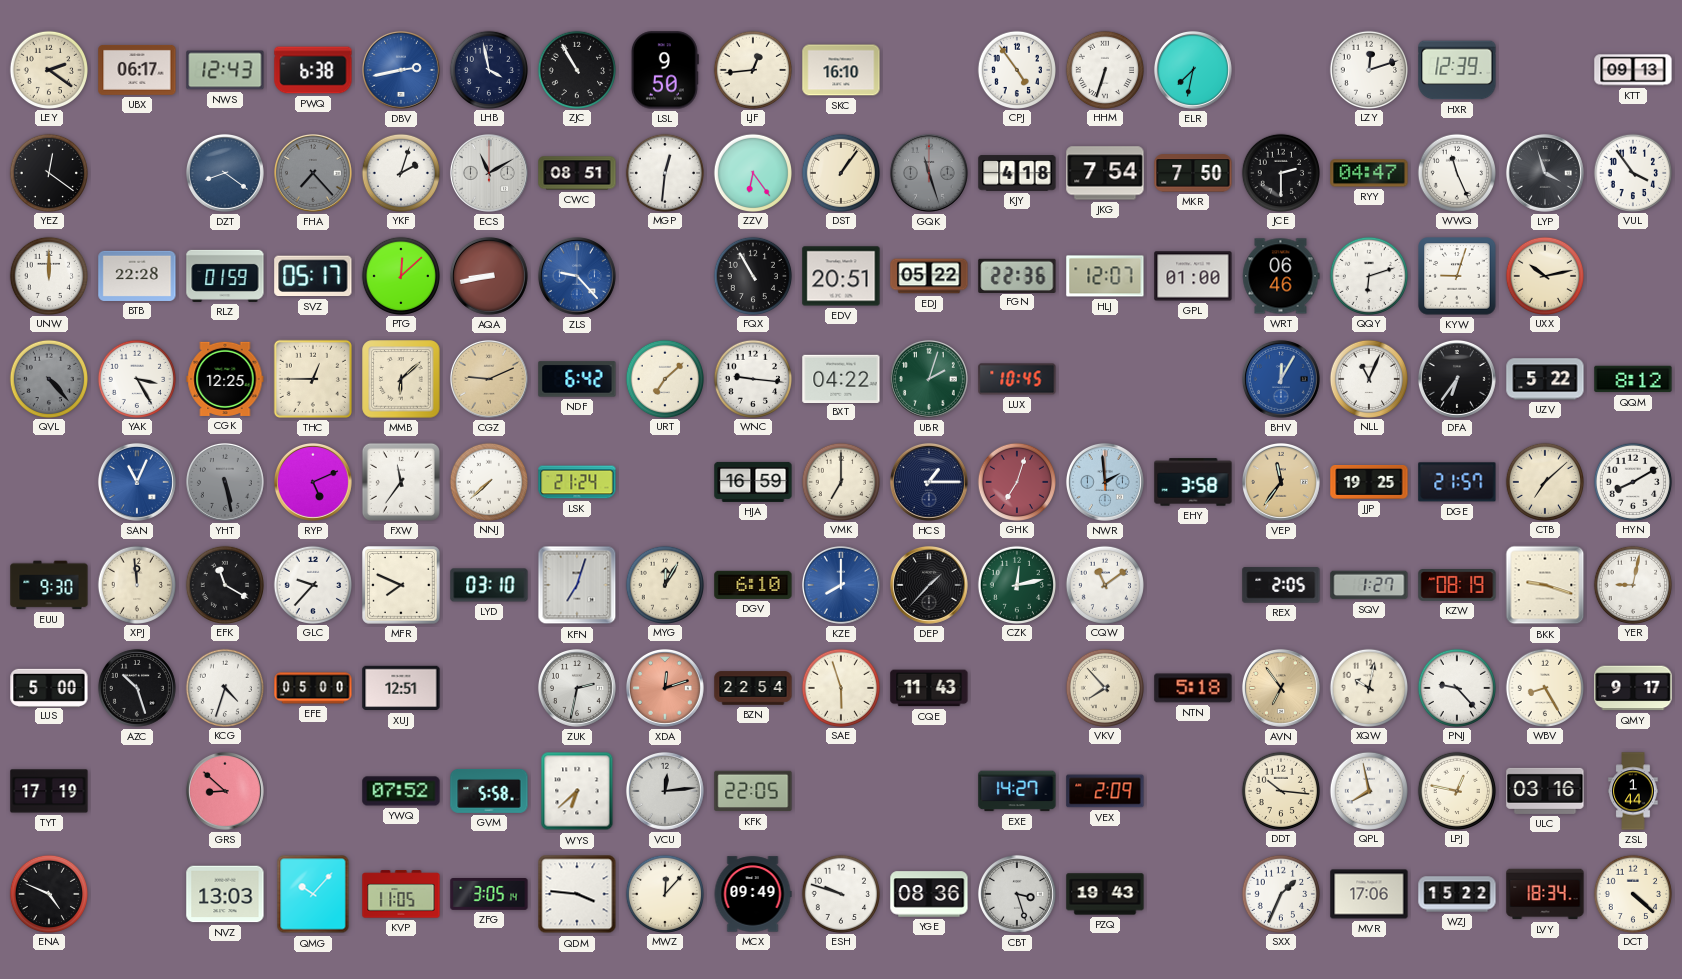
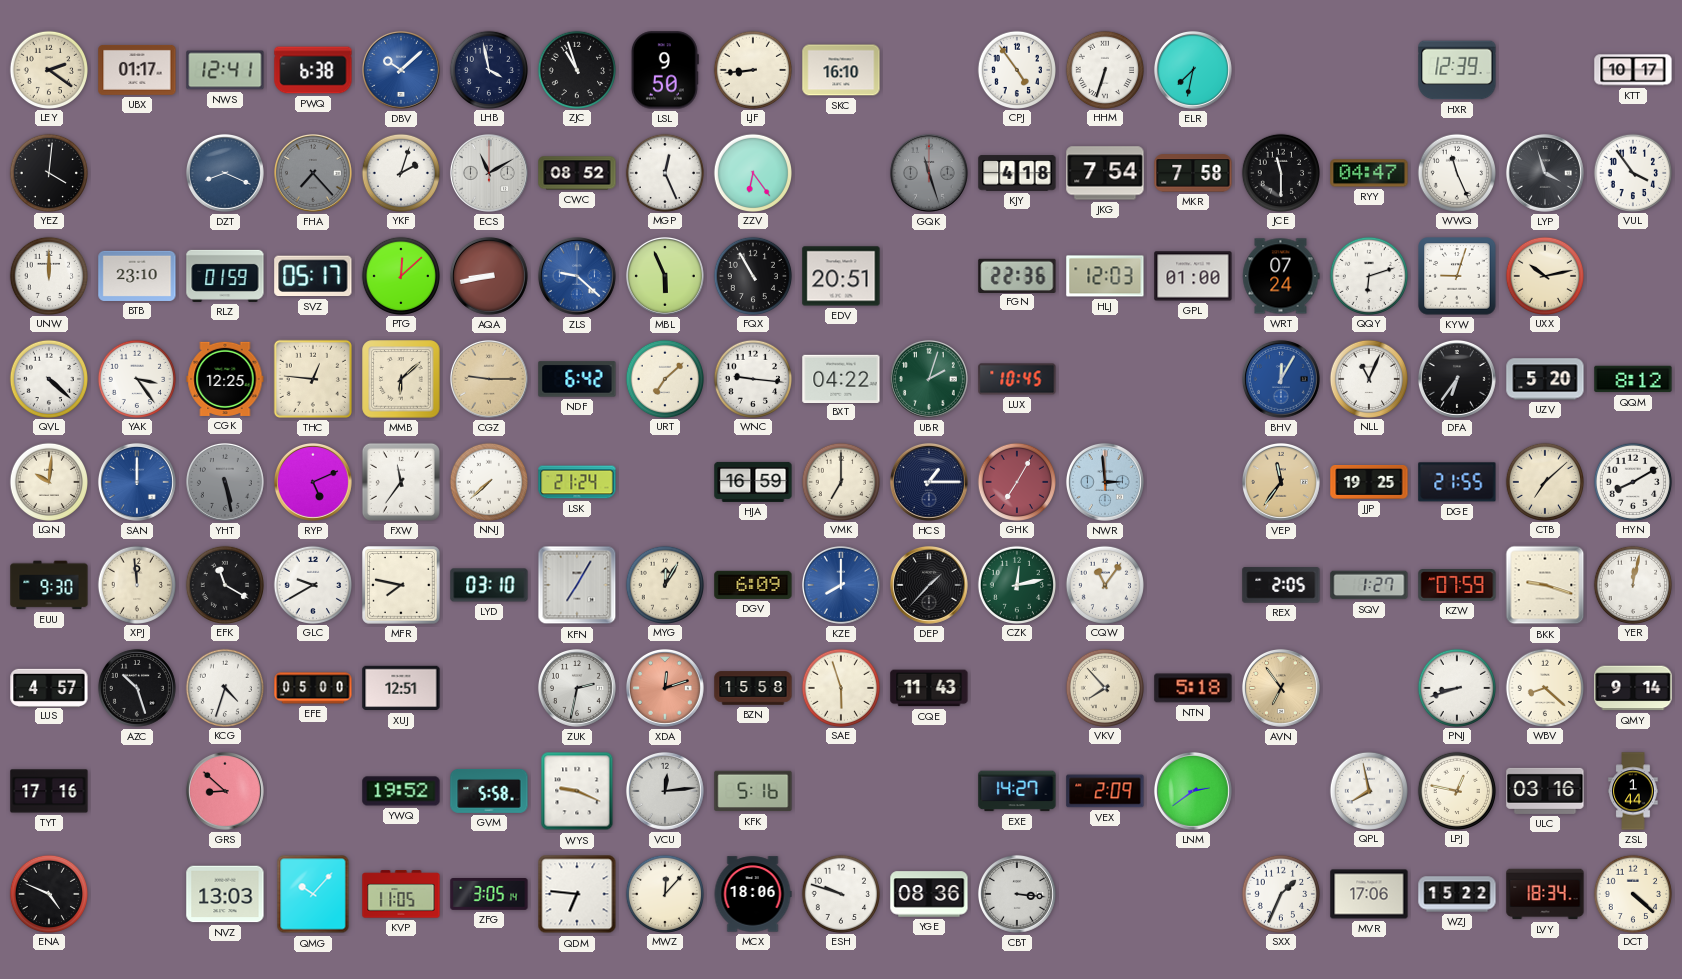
UBX: 06:17 -> 01:17 (137, 70)
NWS: 12:43 -> 12:41 (225, 70)
DBV: 2:43 -> 10:08 (401, 70)
ZJC: 10:55 -> 10:57 (576, 69)
LJF: 12:44 -> 8:44 (752, 69)
LZY: 12:12 -> none (1368, 69)
KTT: 09:13 -> 10:17 (1633, 70)
YEZ: 12:21 -> 4:01 (48, 172)
DZT: 8:21 -> 8:19 (225, 173)
CWC: 08:51 -> 08:52 (577, 173)
MGP: 12:31 -> 12:26 (664, 172)
DST: 1:06 -> none (840, 172)
MKR: 7:50 -> 7:58 (1193, 173)
JCE: 2:30 -> 11:30 (1280, 172)
BTB: 22:28 -> 23:10 (137, 276)
ZLS: 9:23 -> 9:22 (577, 276)
MBL: none -> 5:56 (665, 276)
EDJ: 05:22 -> none (929, 276)
HLJ: 12:07 -> 12:03 (1105, 276)
WRT: 06:46 -> 07:24 (1281, 276)
QVL: 4:23 -> 4:22 (48, 378)
QVL dial: grey -> white (48, 378)
YAK: 3:25 -> 3:24 (136, 378)
THC: 12:45 -> 12:46 (313, 379)
CGZ: 9:11 -> 9:15 (489, 379)
UZV: 5:22 -> 5:20 (1545, 379)
LQN: none -> 10:01 (48, 481)
SAN: 11:04 -> 12:00 (137, 482)
GHK: 7:03 -> 7:05 (1016, 481)
NWR: 1:59 -> 2:59 (1105, 482)
EHY: 3:58 -> none (1193, 482)
DGE: 21:57 -> 21:55 (1457, 482)
GLC: 9:37 -> 9:40 (312, 584)
MFR: 7:49 -> 7:47 (401, 585)
KFN: 7:03 -> 7:05 (577, 585)
DGV: 6:10 -> 6:09 (753, 585)
CQW: 11:09 -> 11:06 (1104, 584)
KZW: 08:19 -> 07:59 (1457, 586)
YER: 9:02 -> 12:02 (1632, 584)
LUS: 5:00 -> 4:57 (49, 687)
BZN: 22:54 -> 15:58 (753, 688)
XQW: 10:02 -> none (1368, 687)
PNJ: 9:23 -> 8:42 (1456, 687)
WBV: 8:25 -> 8:22 (1544, 687)
QMY: 9:17 -> 9:14 (1633, 688)
TYT: 17:19 -> 17:16 (49, 791)
YWQ: 07:52 -> 19:52 (401, 791)
WYS: 6:38 -> 9:19 (577, 791)
KFK: 22:05 -> 5:16 (753, 791)
LNM: none -> 2:39 (1193, 791)
DDT: 10:16 -> none (1280, 790)
QDM: 3:46 -> 6:46 (577, 894)
MCX: 09:49 -> 18:06 (753, 894)
CBT: 3:27 -> 3:16 (1017, 894)
PZQ: 19:43 -> none (1105, 894)
